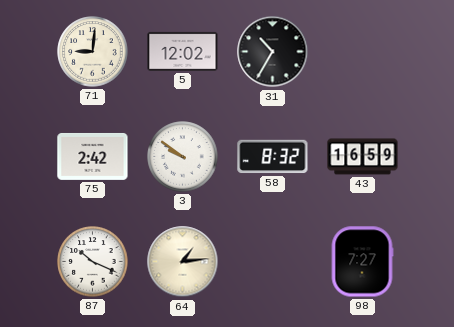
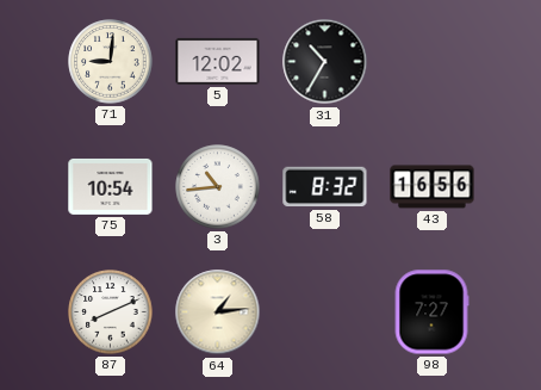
75: 2:42 -> 10:54 (111, 186)
3: 9:51 -> 10:44 (218, 187)
43: 16:59 -> 16:56 (433, 187)
87: 10:19 -> 8:11 (111, 312)
